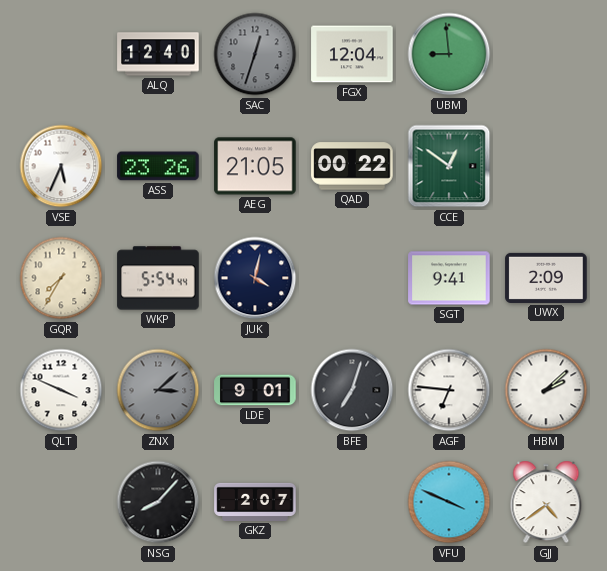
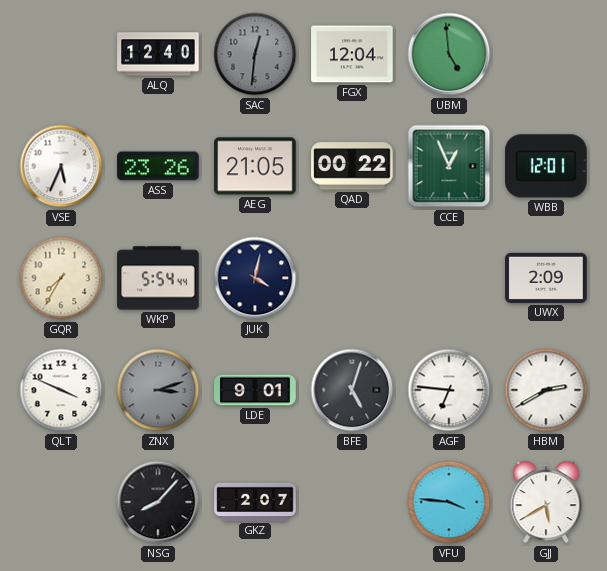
SAC: 12:33 -> 12:31 (255, 54)
UBM: 8:59 -> 4:59 (449, 54)
CCE: 12:51 -> 12:56 (449, 166)
WBB: none -> 12:01 (546, 166)
SGT: 9:41 -> none (449, 278)
ZNX: 3:08 -> 3:12 (158, 390)
BFE: 7:03 -> 5:03 (352, 390)
HBM: 2:08 -> 2:40 (546, 390)
VFU: 3:49 -> 3:46 (449, 502)
GJJ: 4:39 -> 5:40 (546, 502)
